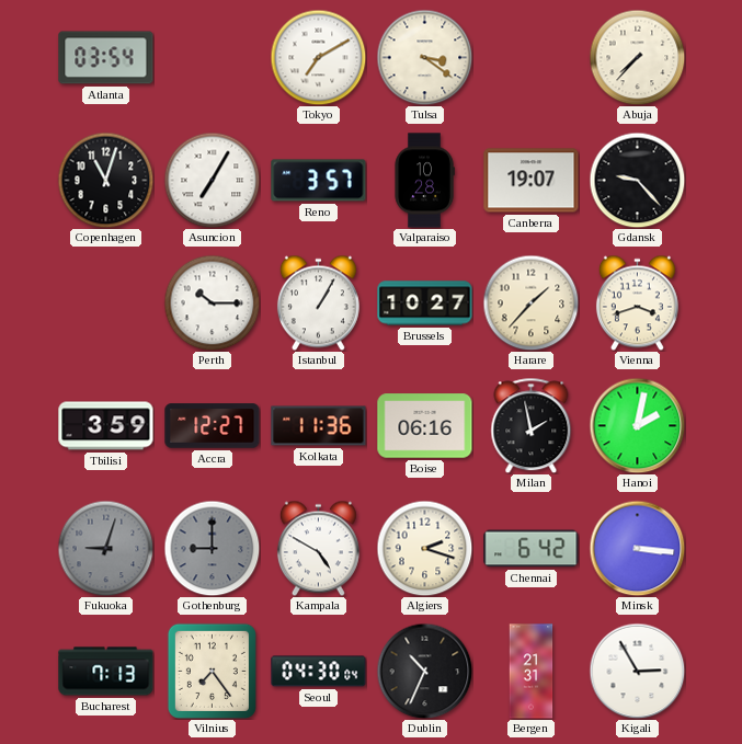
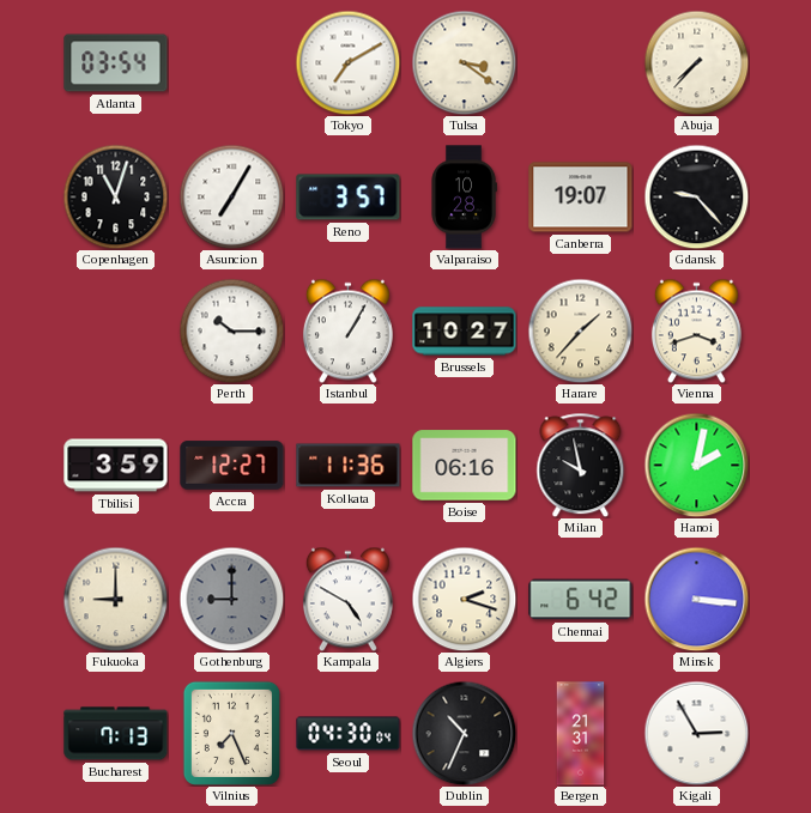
Milan: 1:58 -> 9:58 (581, 465)
Fukuoka: 9:03 -> 9:00 (115, 599)
Fukuoka dial: grey -> cream (115, 599)
Vilnius: 7:24 -> 7:26 (231, 733)
